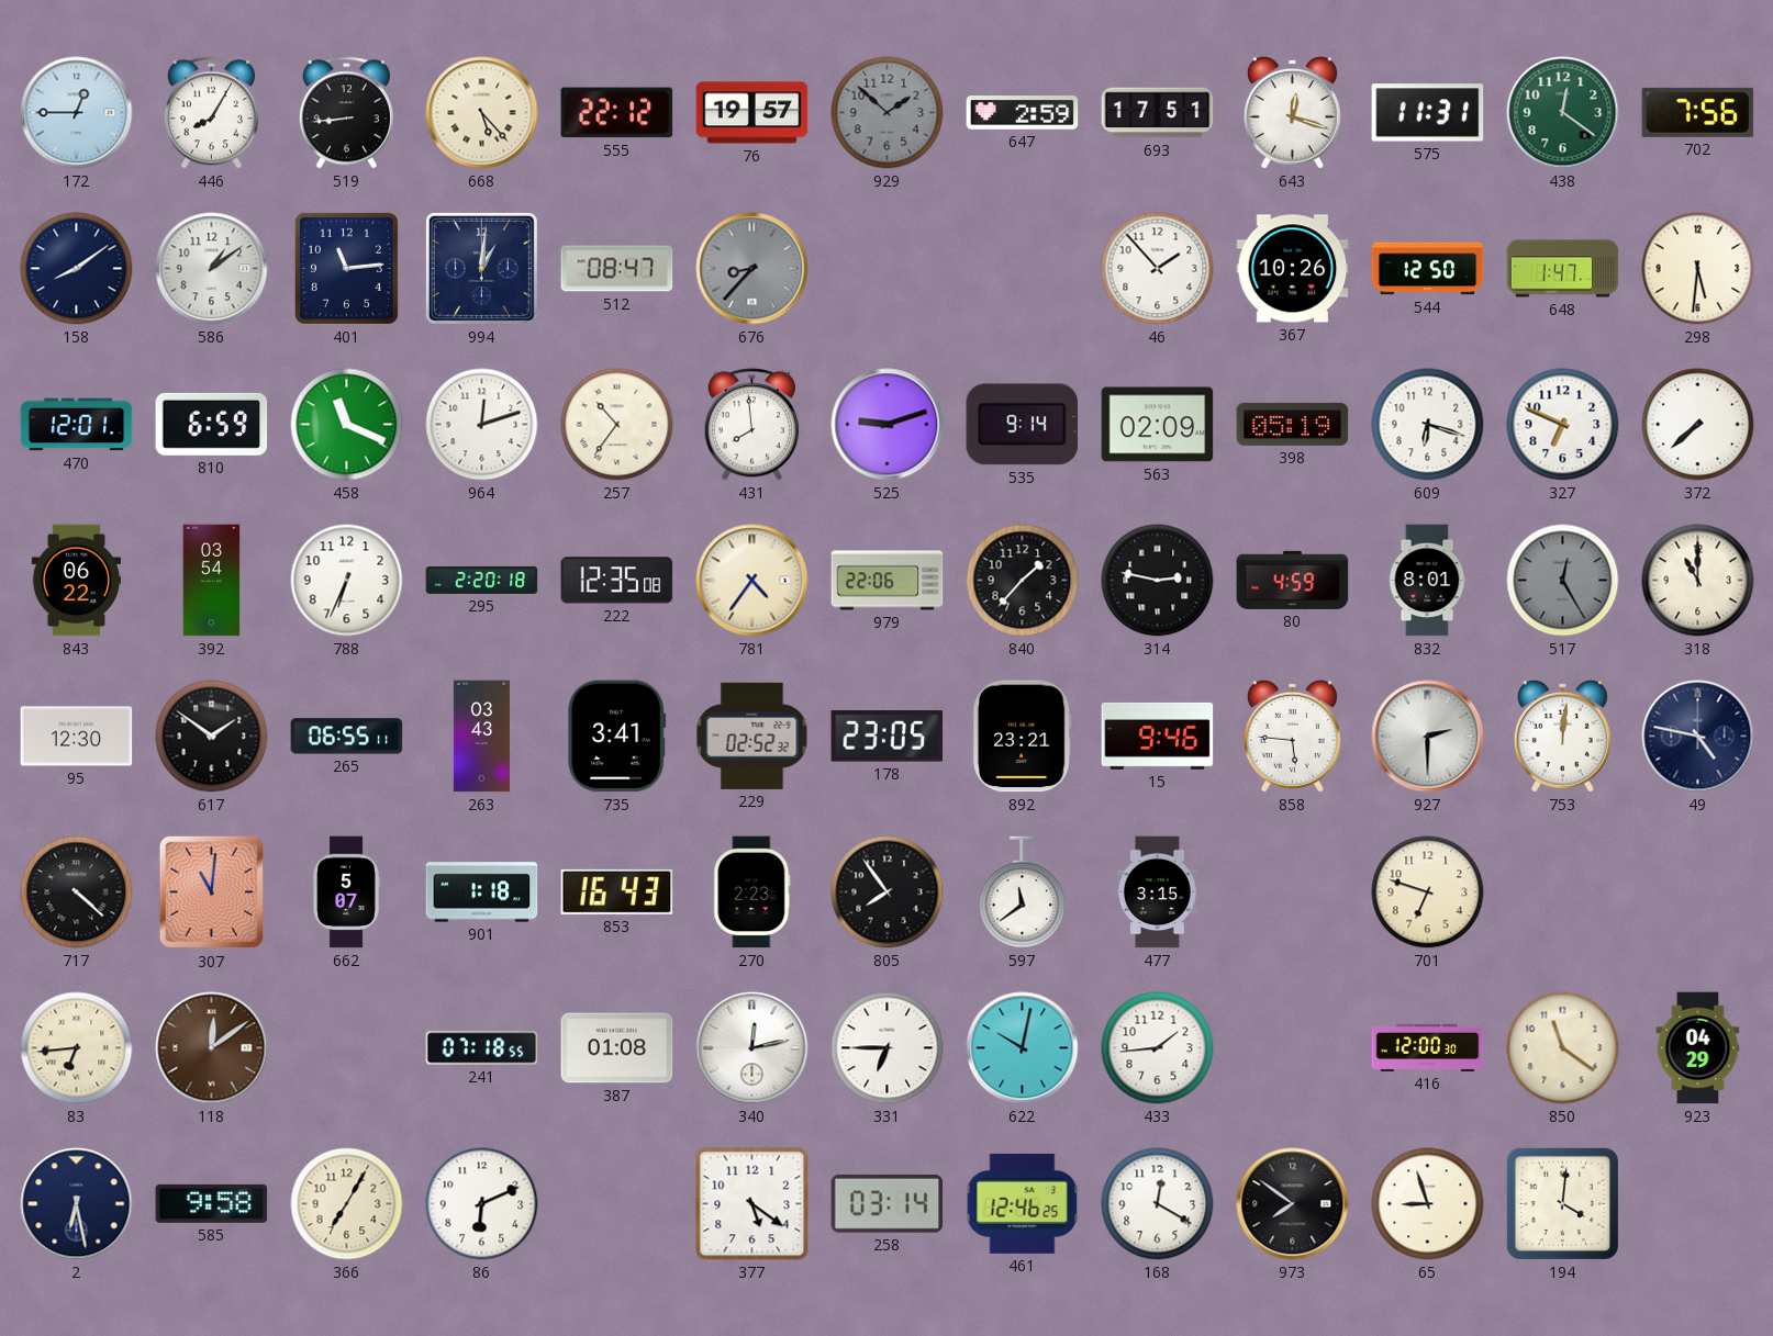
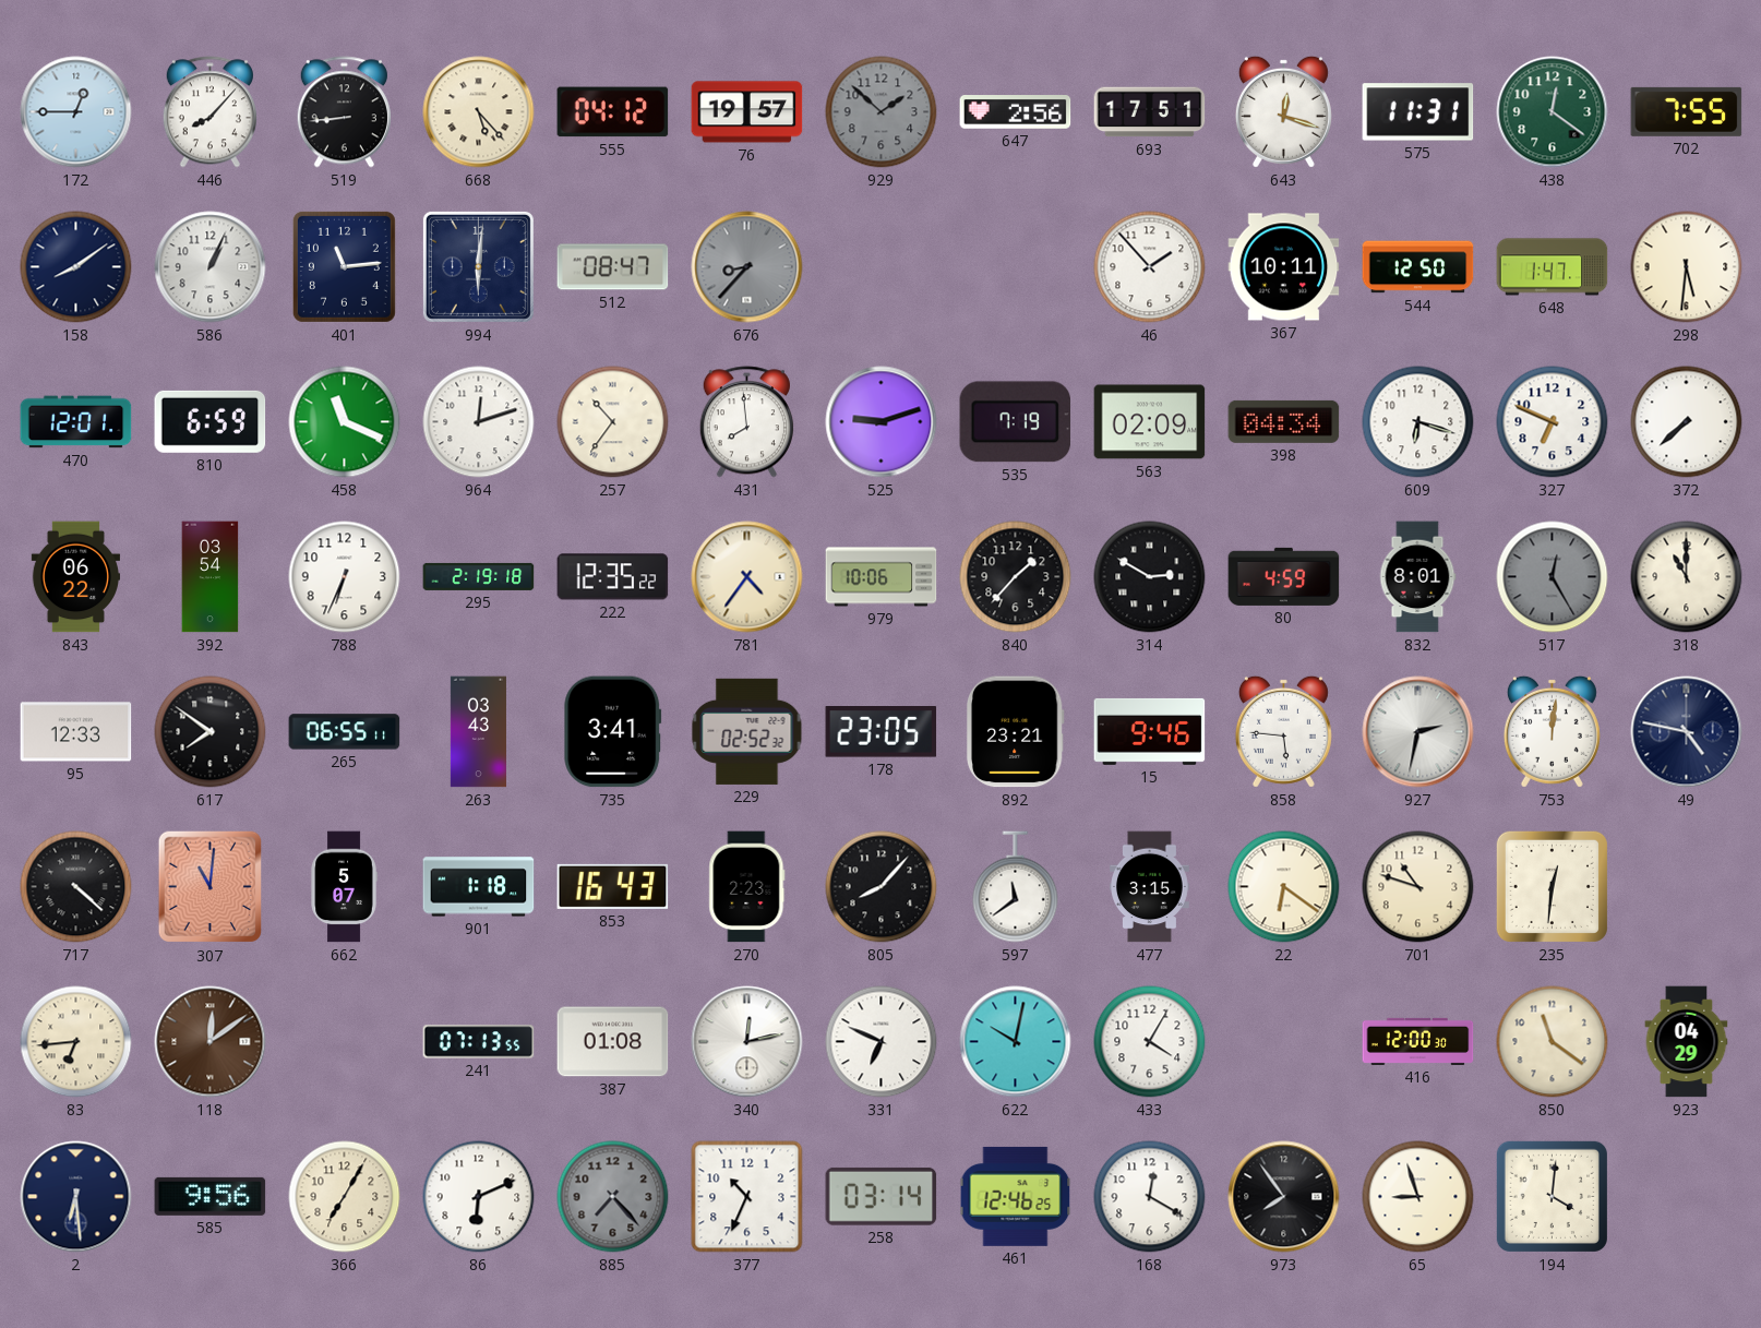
446: 8:05 -> 8:07 (209, 112)
555: 22:12 -> 04:12 (613, 112)
647: 2:59 -> 2:56 (1016, 112)
702: 7:56 -> 7:55 (1687, 111)
586: 1:09 -> 1:04 (211, 267)
994: 1:01 -> 6:01 (478, 266)
367: 10:26 -> 10:11 (1284, 267)
535: 9:14 -> 7:19 (1016, 422)
398: 05:19 -> 04:34 (1284, 421)
295: 2:20 -> 2:19 (479, 576)
222: 12:35:08 -> 12:35:22 (613, 577)
979: 22:06 -> 10:06 (882, 577)
314: 2:47 -> 2:50 (1150, 577)
95: 12:30 -> 12:33 (76, 732)
617: 1:51 -> 7:51 (211, 732)
927: 2:30 -> 2:32 (1418, 732)
805: 7:54 -> 8:07 (882, 887)
22: none -> 6:21 (1284, 887)
701: 6:48 -> 10:48 (1418, 887)
235: none -> 12:31 (1552, 886)
241: 07:18 -> 07:13 (479, 1042)
331: 6:45 -> 6:49 (882, 1042)
433: 1:44 -> 4:05 (1150, 1042)
2: 6:28 -> 6:29 (76, 1197)
585: 9:58 -> 9:56 (211, 1196)
885: none -> 7:23 (613, 1197)
377: 5:21 -> 10:34 (747, 1197)
973: 7:51 -> 7:54 (1284, 1197)
